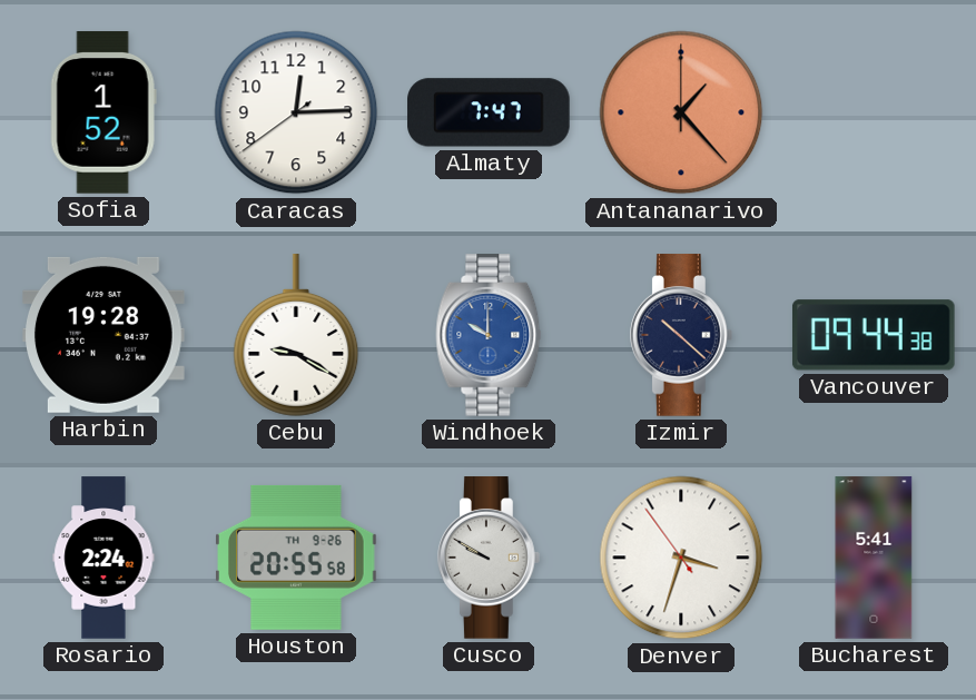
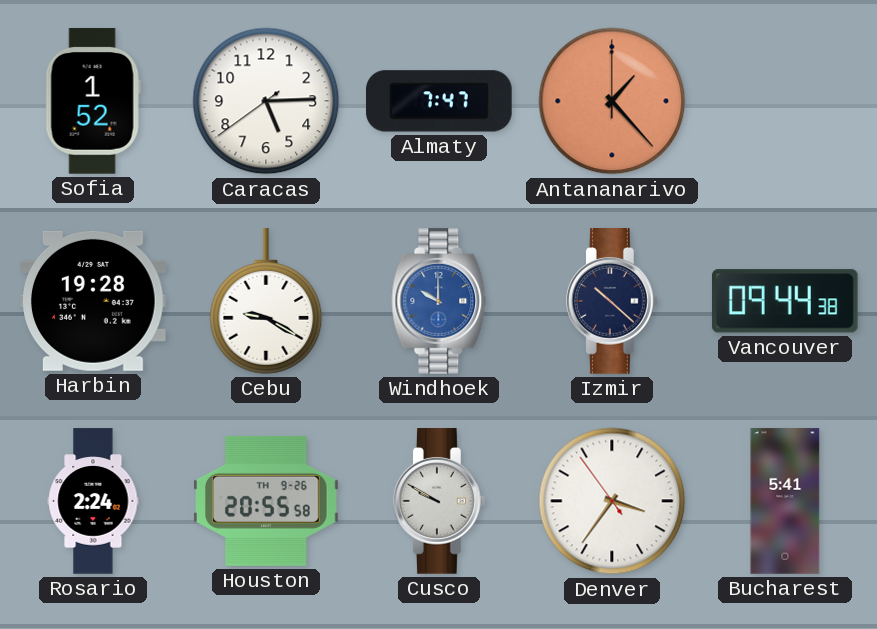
Caracas: 12:14 -> 5:14 (266, 101)
Denver: 3:32 -> 3:35 (612, 501)
